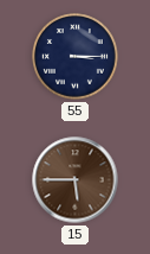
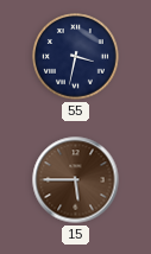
55: 3:15 -> 3:32 (76, 57)
